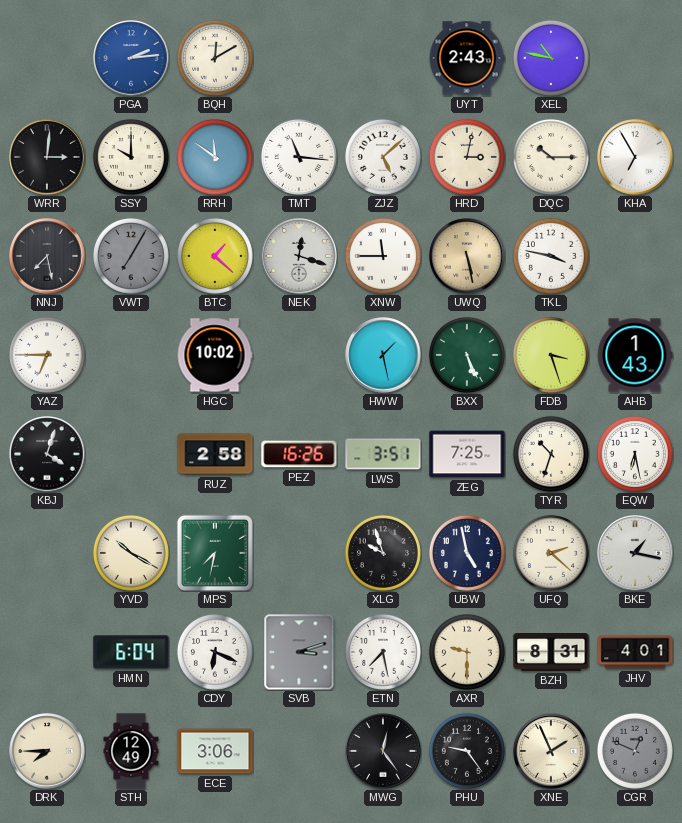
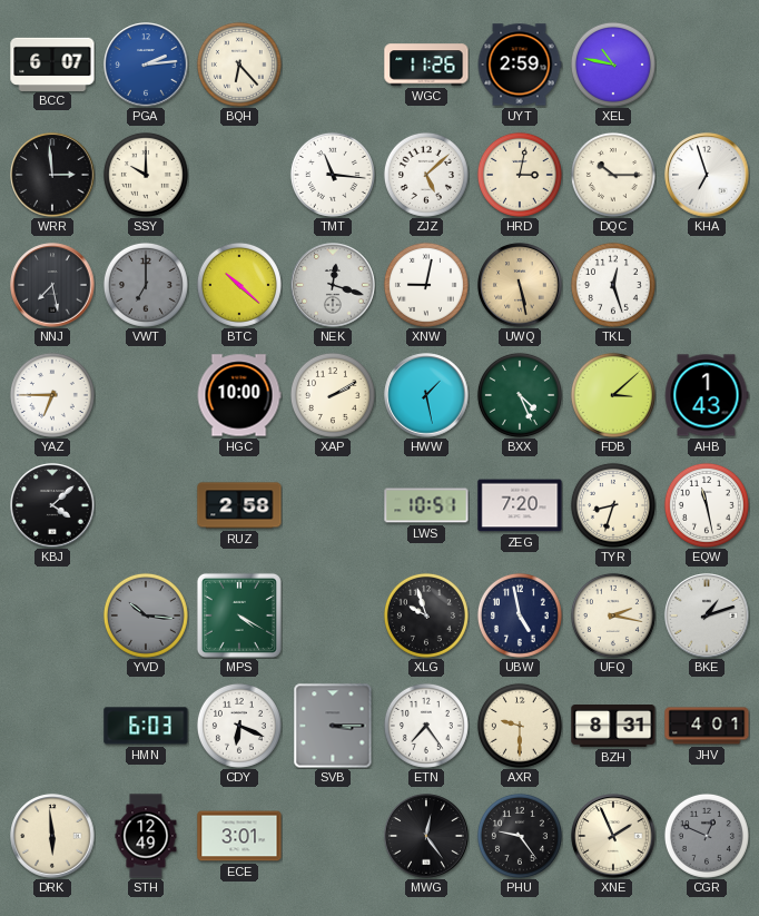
BCC: none -> 6:07 (52, 63)
BQH: 12:10 -> 6:23 (239, 65)
WGC: none -> 11:26 (426, 65)
UYT: 2:43 -> 2:59 (520, 65)
WRR: 3:01 -> 2:59 (52, 175)
RRH: 11:51 -> none (215, 157)
KHA: 6:55 -> 6:57 (707, 175)
VWT: 7:05 -> 7:00 (146, 285)
BTC: 1:22 -> 10:22 (239, 285)
XNW: 11:45 -> 9:02 (426, 285)
TKL: 3:47 -> 12:27 (613, 285)
HGC: 10:02 -> 10:00 (239, 395)
XAP: none -> 2:10 (333, 395)
BXX: 5:26 -> 4:26 (520, 395)
FDB: 3:27 -> 3:08 (613, 395)
KBJ: 4:03 -> 4:08 (52, 505)
PEZ: 16:26 -> none (299, 454)
LWS: 3:51 -> 10:51 (426, 505)
ZEG: 7:25 -> 7:20 (520, 505)
TYR: 10:33 -> 8:33 (613, 505)
EQW: 6:28 -> 11:28 (707, 505)
YVD: 10:20 -> 10:16 (146, 615)
YVD dial: cream -> grey (146, 615)
MPS: 7:32 -> 4:20 (239, 615)
UFQ: 2:22 -> 2:17 (613, 615)
BKE: 1:17 -> 1:12 (707, 615)
HMN: 6:04 -> 6:03 (146, 726)
SVB: 3:12 -> 3:15 (333, 726)
ETN: 7:28 -> 7:24 (426, 726)
DRK: 7:45 -> 5:59 (52, 836)
ECE: 3:06 -> 3:01 (239, 836)
